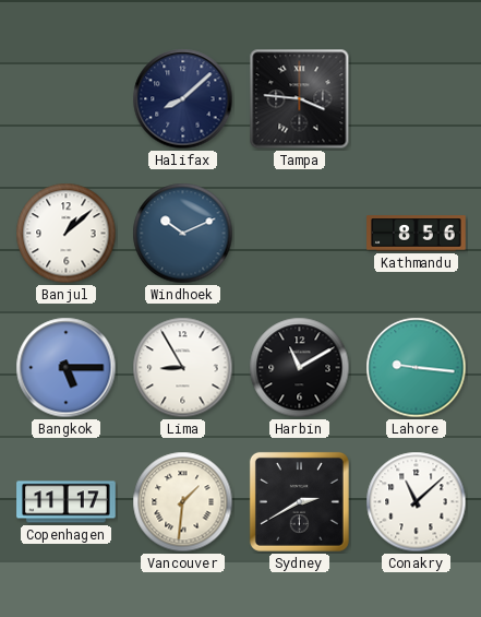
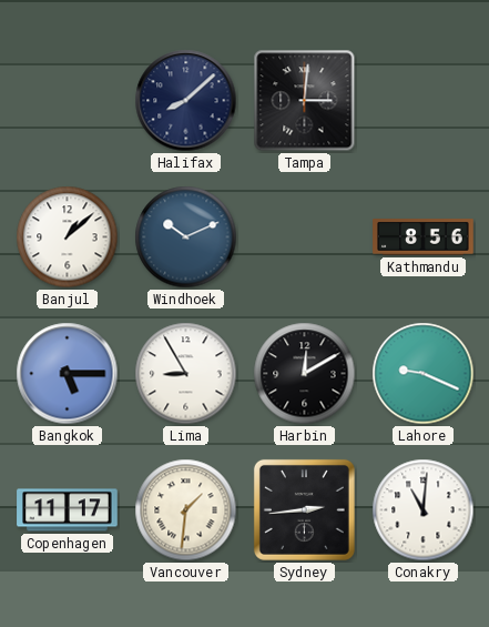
Tampa: 3:46 -> 3:01 (305, 101)
Harbin: 11:10 -> 12:10 (305, 374)
Lahore: 9:16 -> 9:19 (424, 374)
Sydney: 2:40 -> 2:44 (304, 509)
Conakry: 11:08 -> 11:01 (424, 510)
